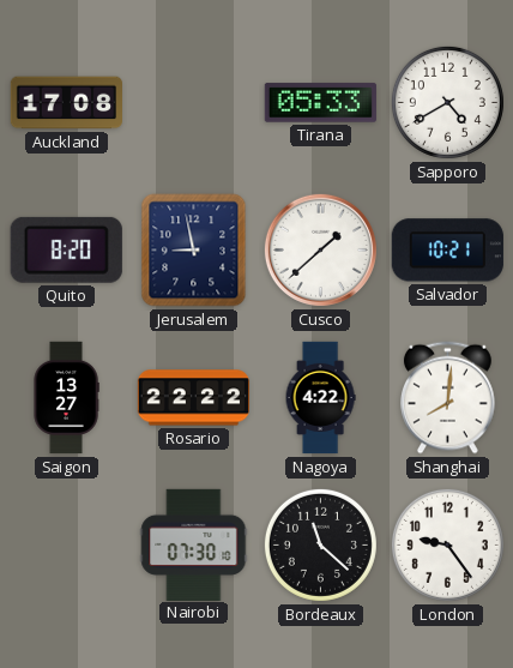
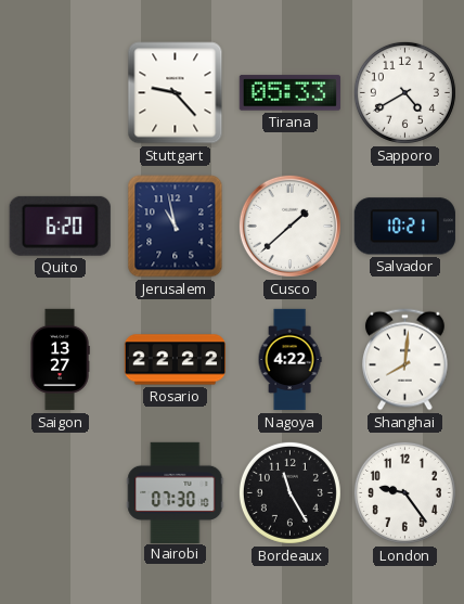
Auckland: 17:08 -> none (66, 103)
Stuttgart: none -> 9:23 (176, 93)
Quito: 8:20 -> 6:20 (60, 226)
Jerusalem: 8:58 -> 10:58 (176, 227)
Bordeaux: 11:22 -> 11:25 (289, 492)
